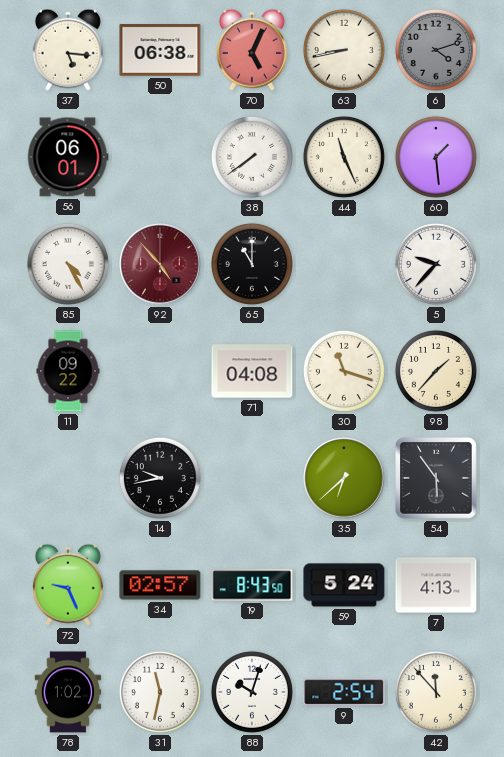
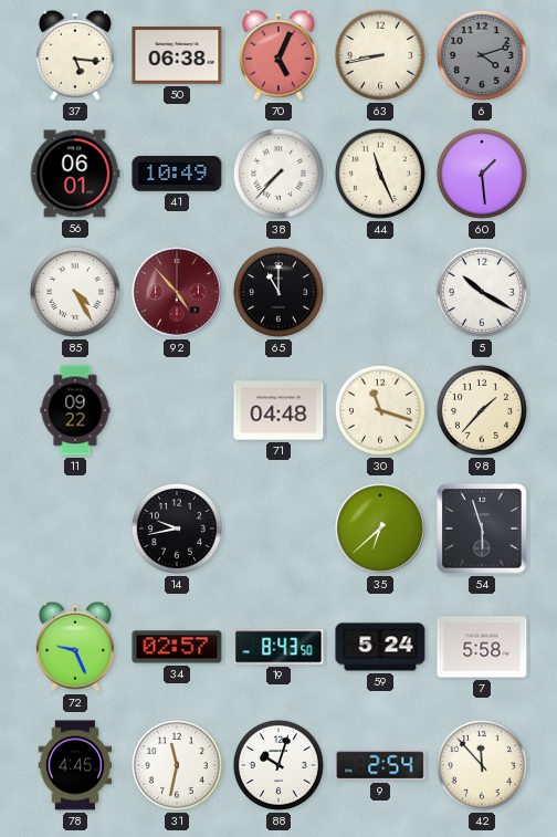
41: none -> 10:49 (177, 174)
38: 7:39 -> 7:37 (278, 174)
5: 9:37 -> 10:20 (482, 292)
71: 04:08 -> 04:48 (278, 410)
54: 5:54 -> 5:57 (482, 529)
7: 4:13 -> 5:58 (482, 647)
78: 1:02 -> 4:45 (75, 765)
